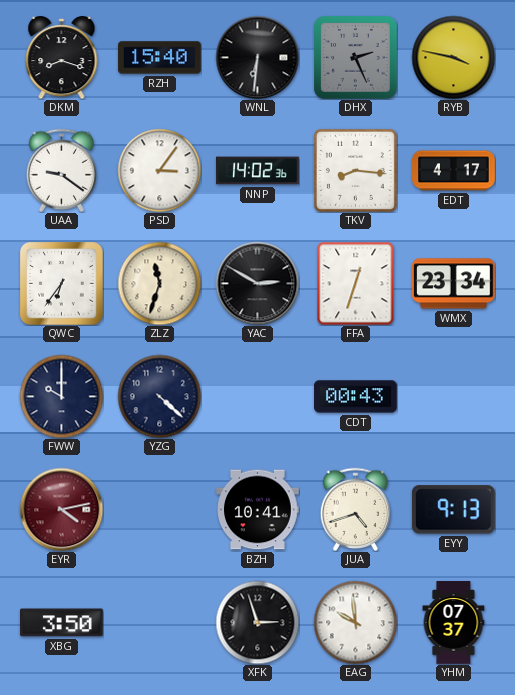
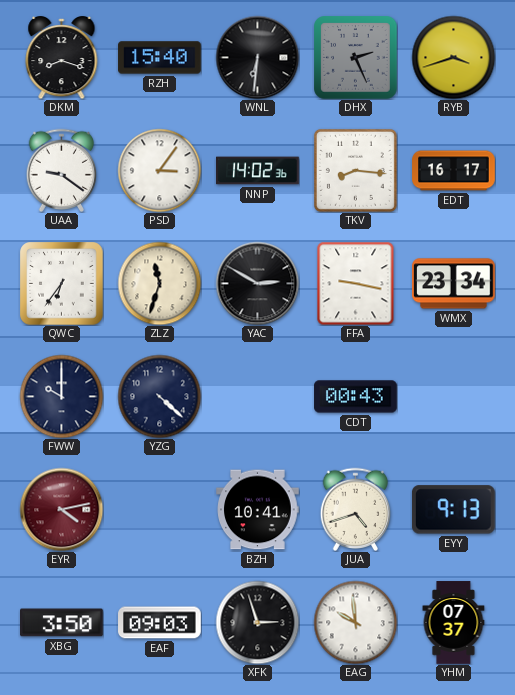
RYB: 3:47 -> 3:42 (453, 57)
EDT: 4:17 -> 16:17 (454, 171)
FFA: 12:33 -> 9:17 (356, 283)
EAF: none -> 09:03 (160, 623)
